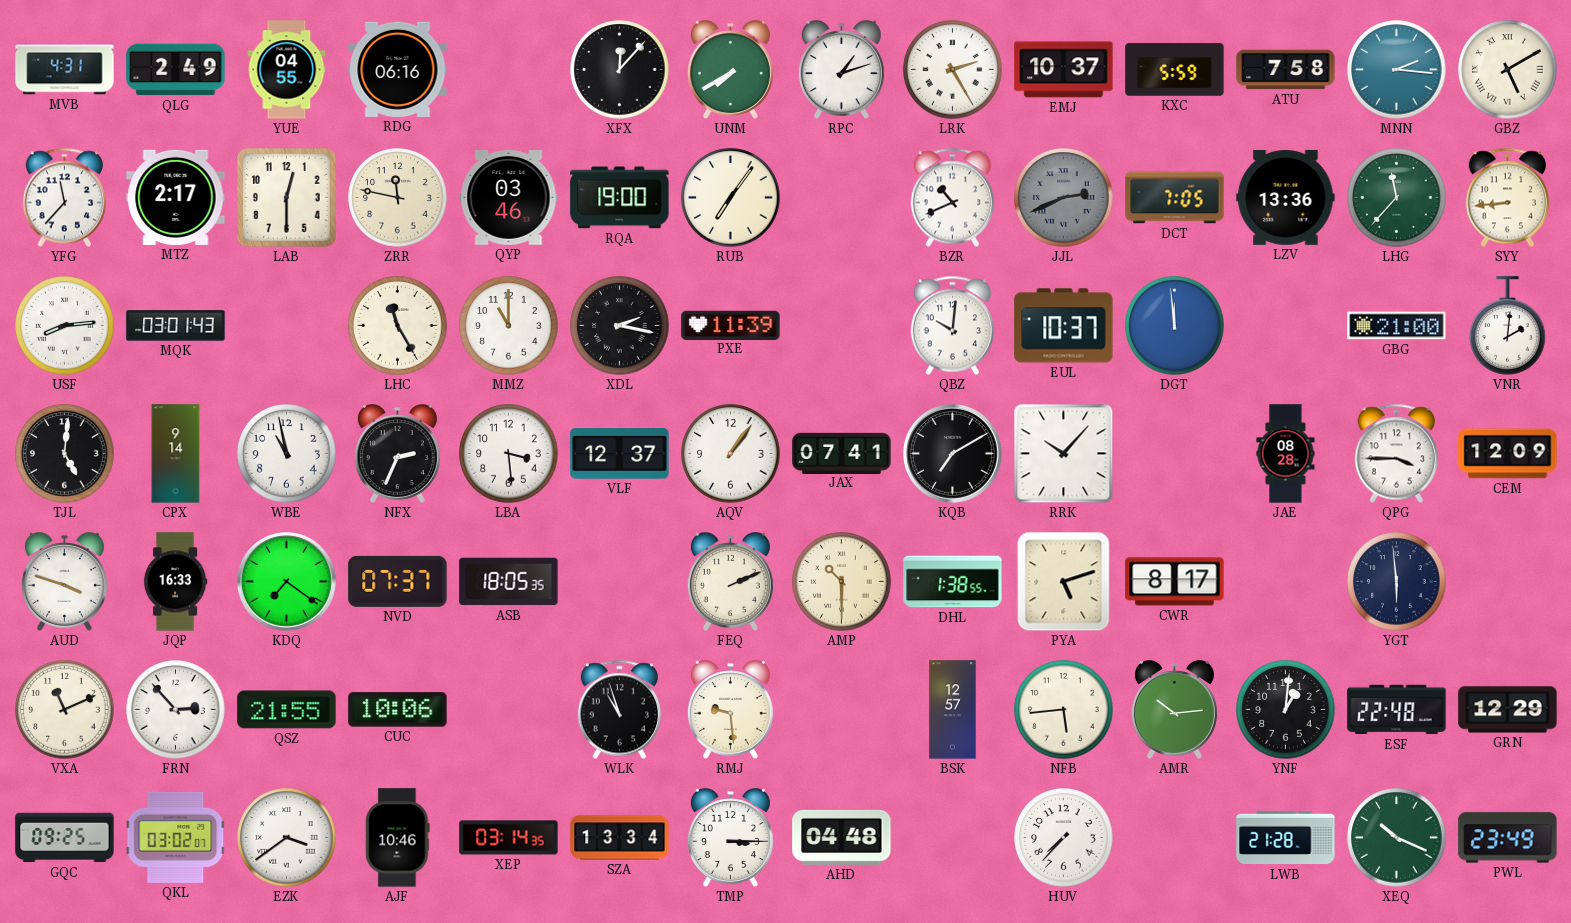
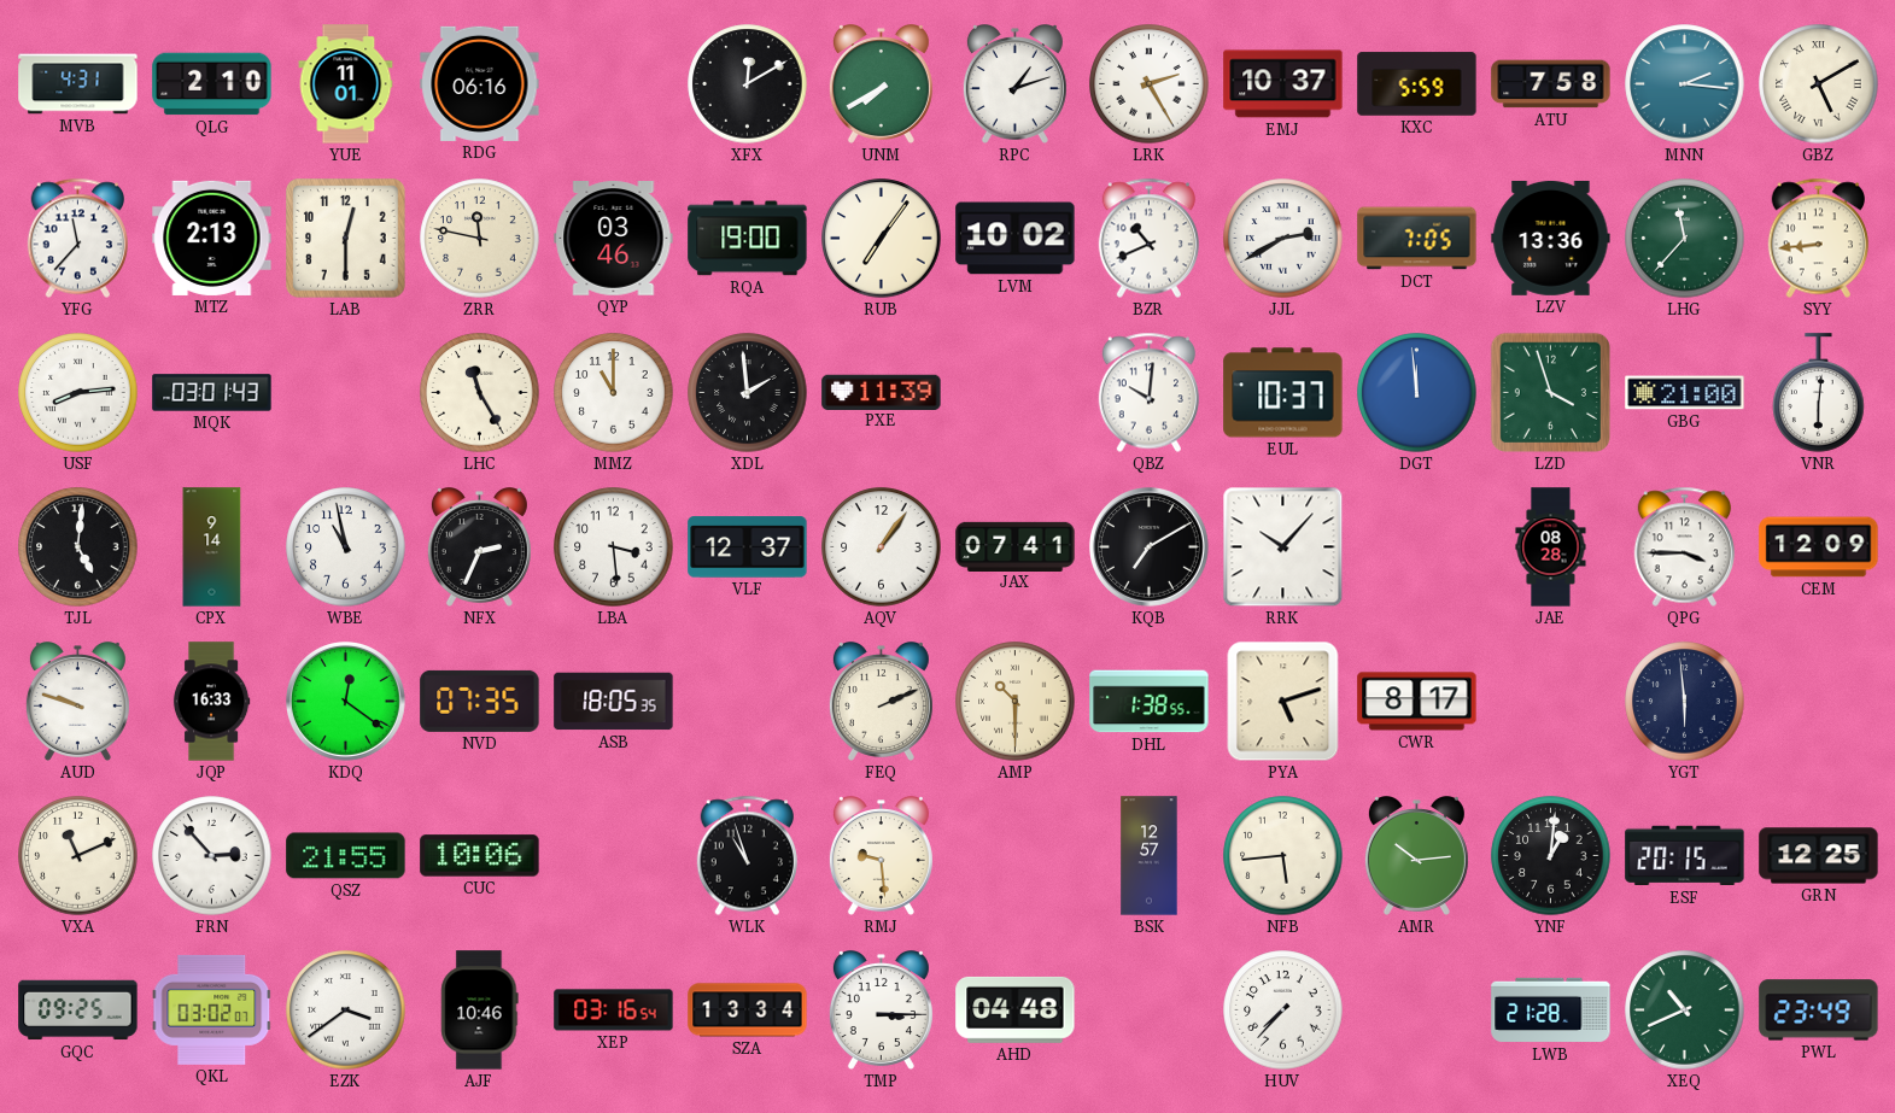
QLG: 2:49 -> 2:10 (212, 84)
YUE: 04:55 -> 11:01 (346, 84)
XFX: 12:07 -> 12:10 (748, 84)
MTZ: 2:17 -> 2:13 (212, 238)
LVM: none -> 10:02 (1016, 239)
JJL: 2:41 -> 2:40 (1283, 239)
JJL dial: grey -> white (1283, 239)
XDL: 2:17 -> 1:59 (748, 393)
LZD: none -> 3:57 (1550, 392)
VNR: 2:01 -> 6:01 (1819, 393)
AUD: 3:48 -> 9:48 (77, 702)
KDQ: 7:21 -> 12:21 (346, 702)
NVD: 07:37 -> 07:35 (480, 701)
ESF: 22:48 -> 20:15 (1685, 856)
GRN: 12:29 -> 12:25 (1819, 856)
XEP: 03:14 -> 03:16 (614, 1011)
XEQ: 10:19 -> 10:41 (1685, 1011)
